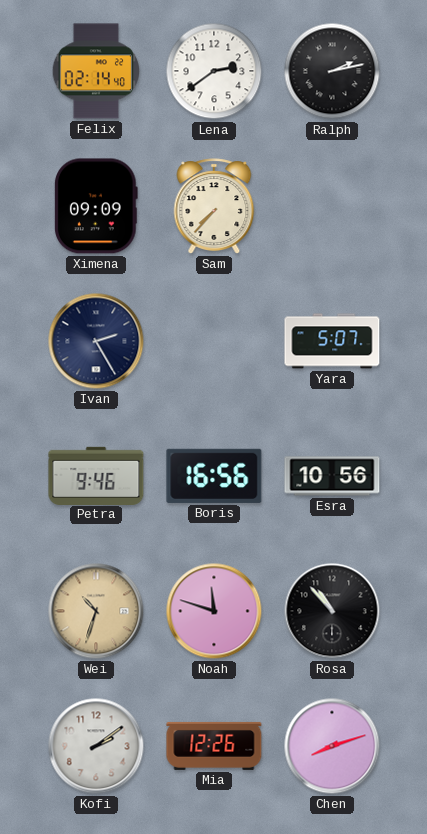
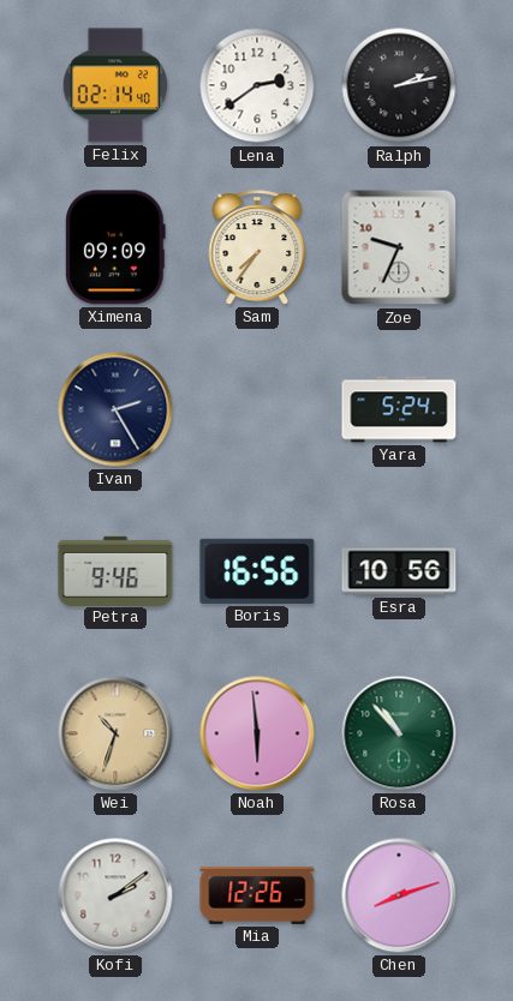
Sam: 7:37 -> 7:36 (257, 247)
Zoe: none -> 9:34 (399, 247)
Yara: 5:07 -> 5:24 (399, 409)
Noah: 11:48 -> 5:59 (257, 733)
Rosa dial: black -> green (399, 733)
